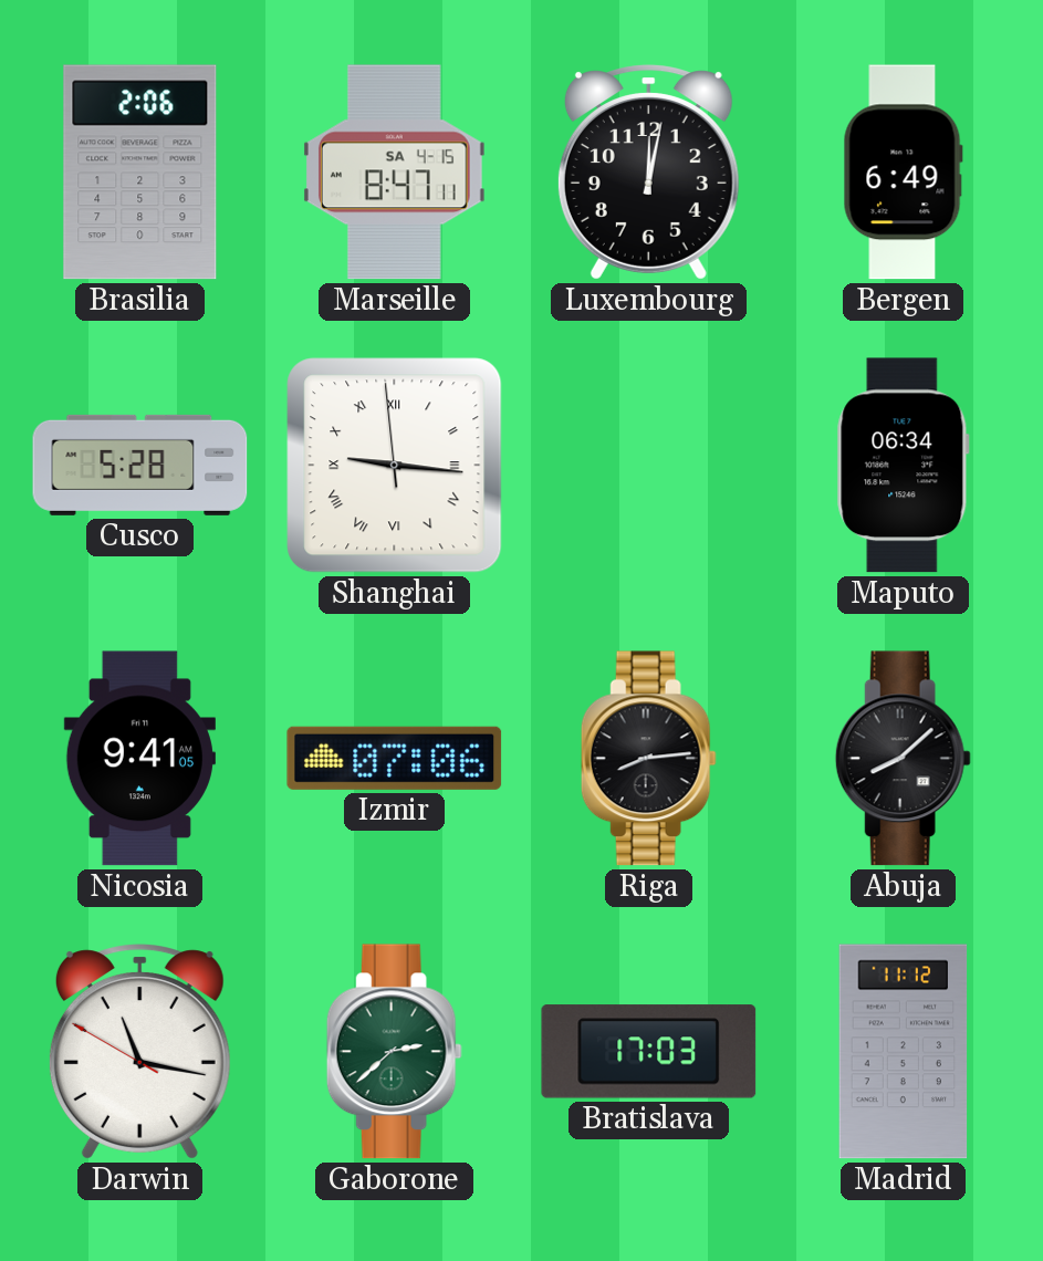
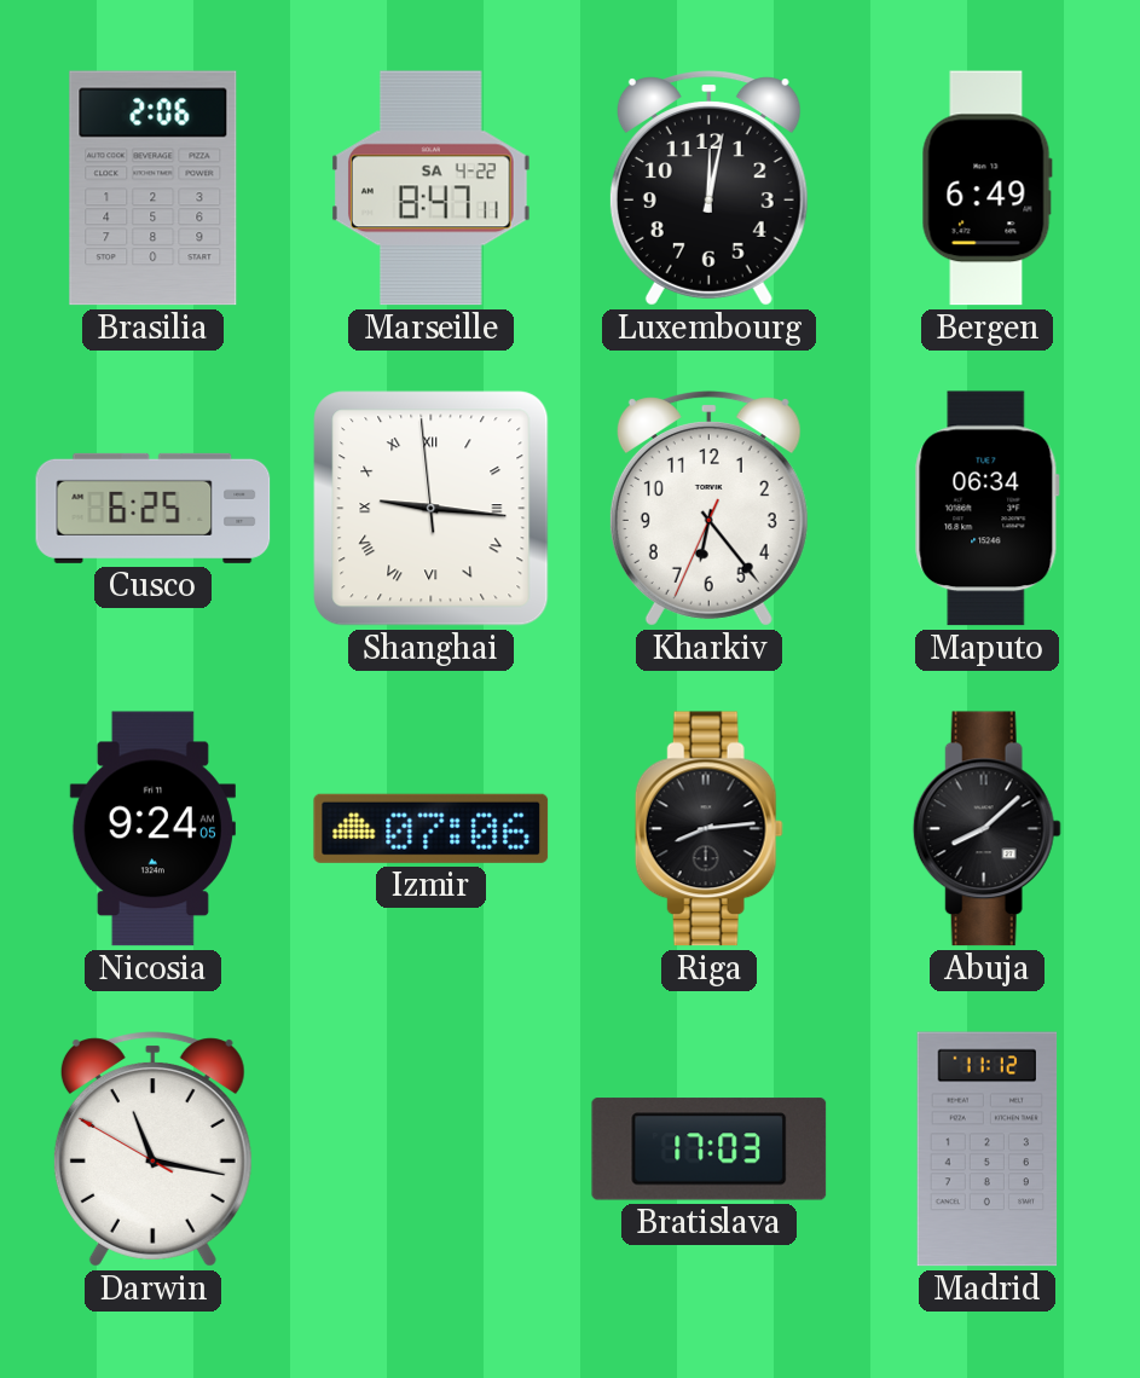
Marseille date: SA 4-15 -> SA 4-22 (432, 189)
Cusco: 5:28 -> 6:25 (154, 508)
Kharkiv: none -> 6:23 (708, 509)
Nicosia: 9:41 -> 9:24 (152, 829)
Gaborone: 2:38 -> none (394, 1052)
